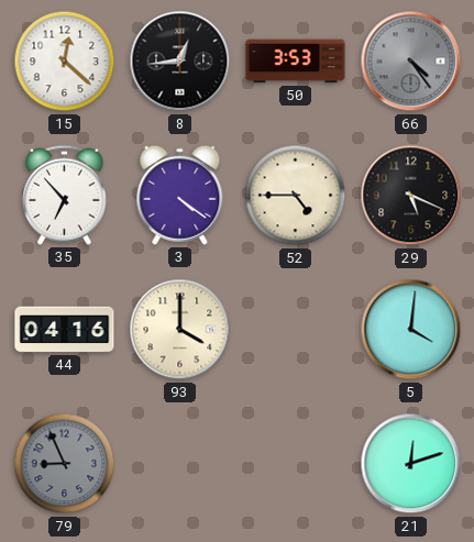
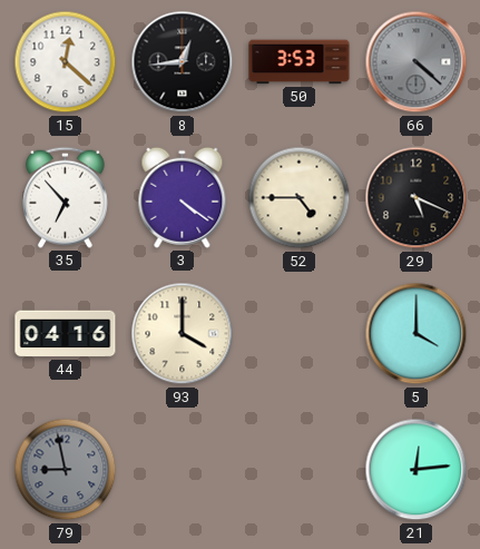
66: 4:24 -> 4:22 (417, 62)
5: 4:01 -> 4:00 (417, 334)
79: 8:56 -> 8:58 (66, 470)
21: 12:12 -> 12:14 (417, 470)
